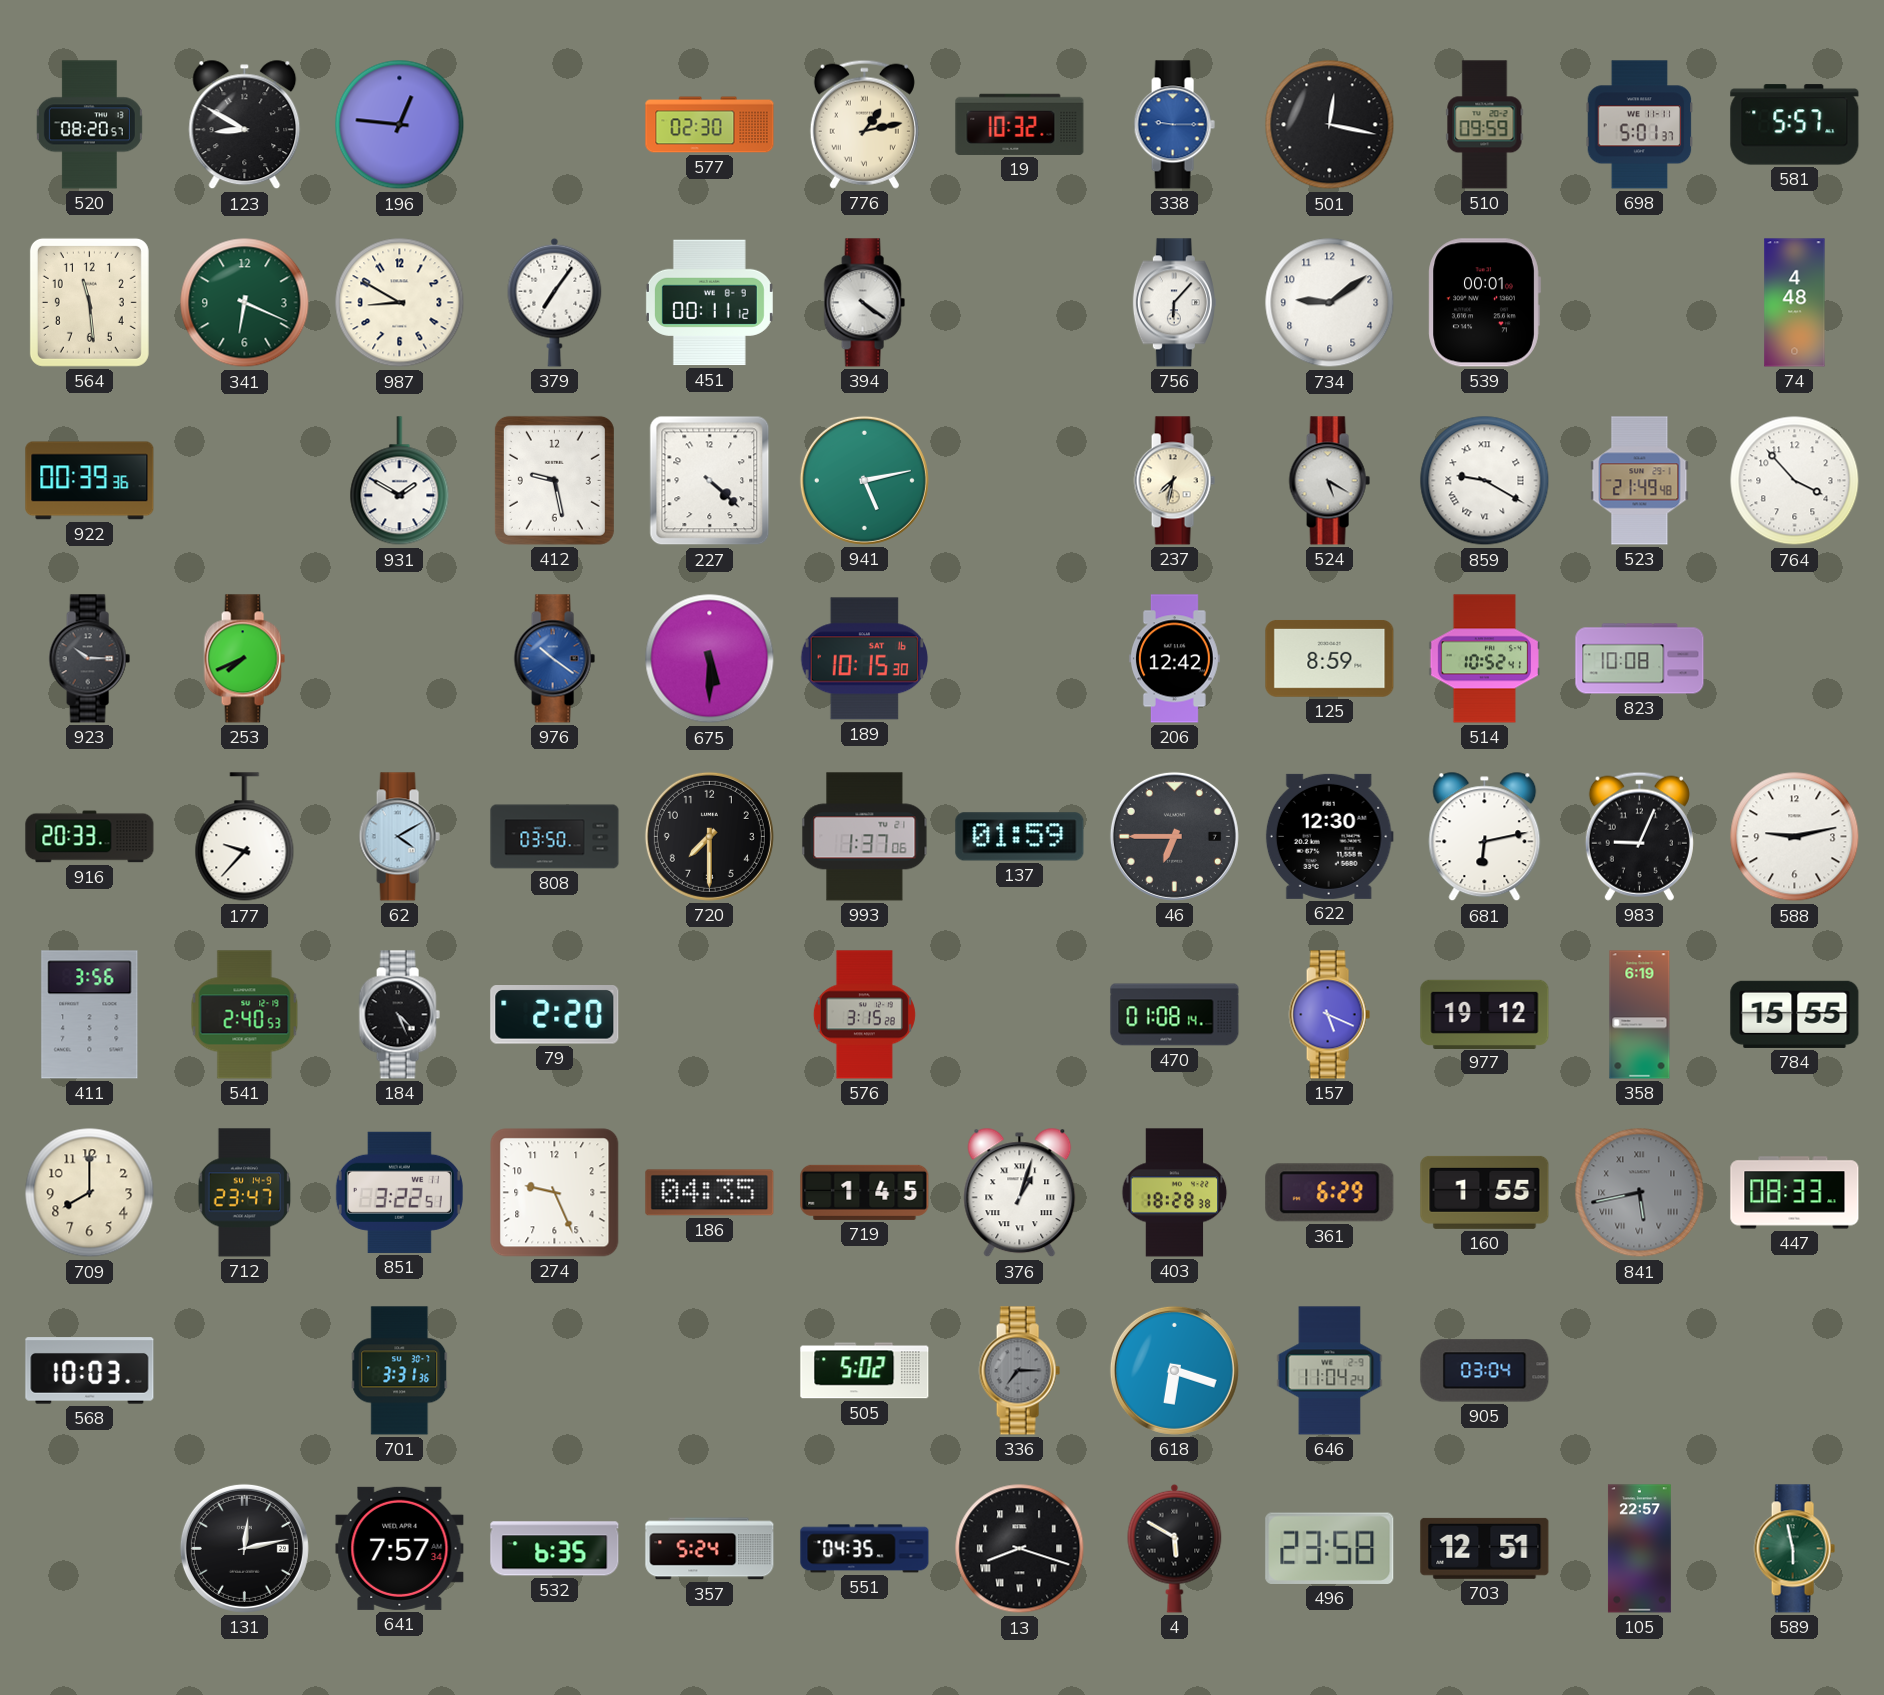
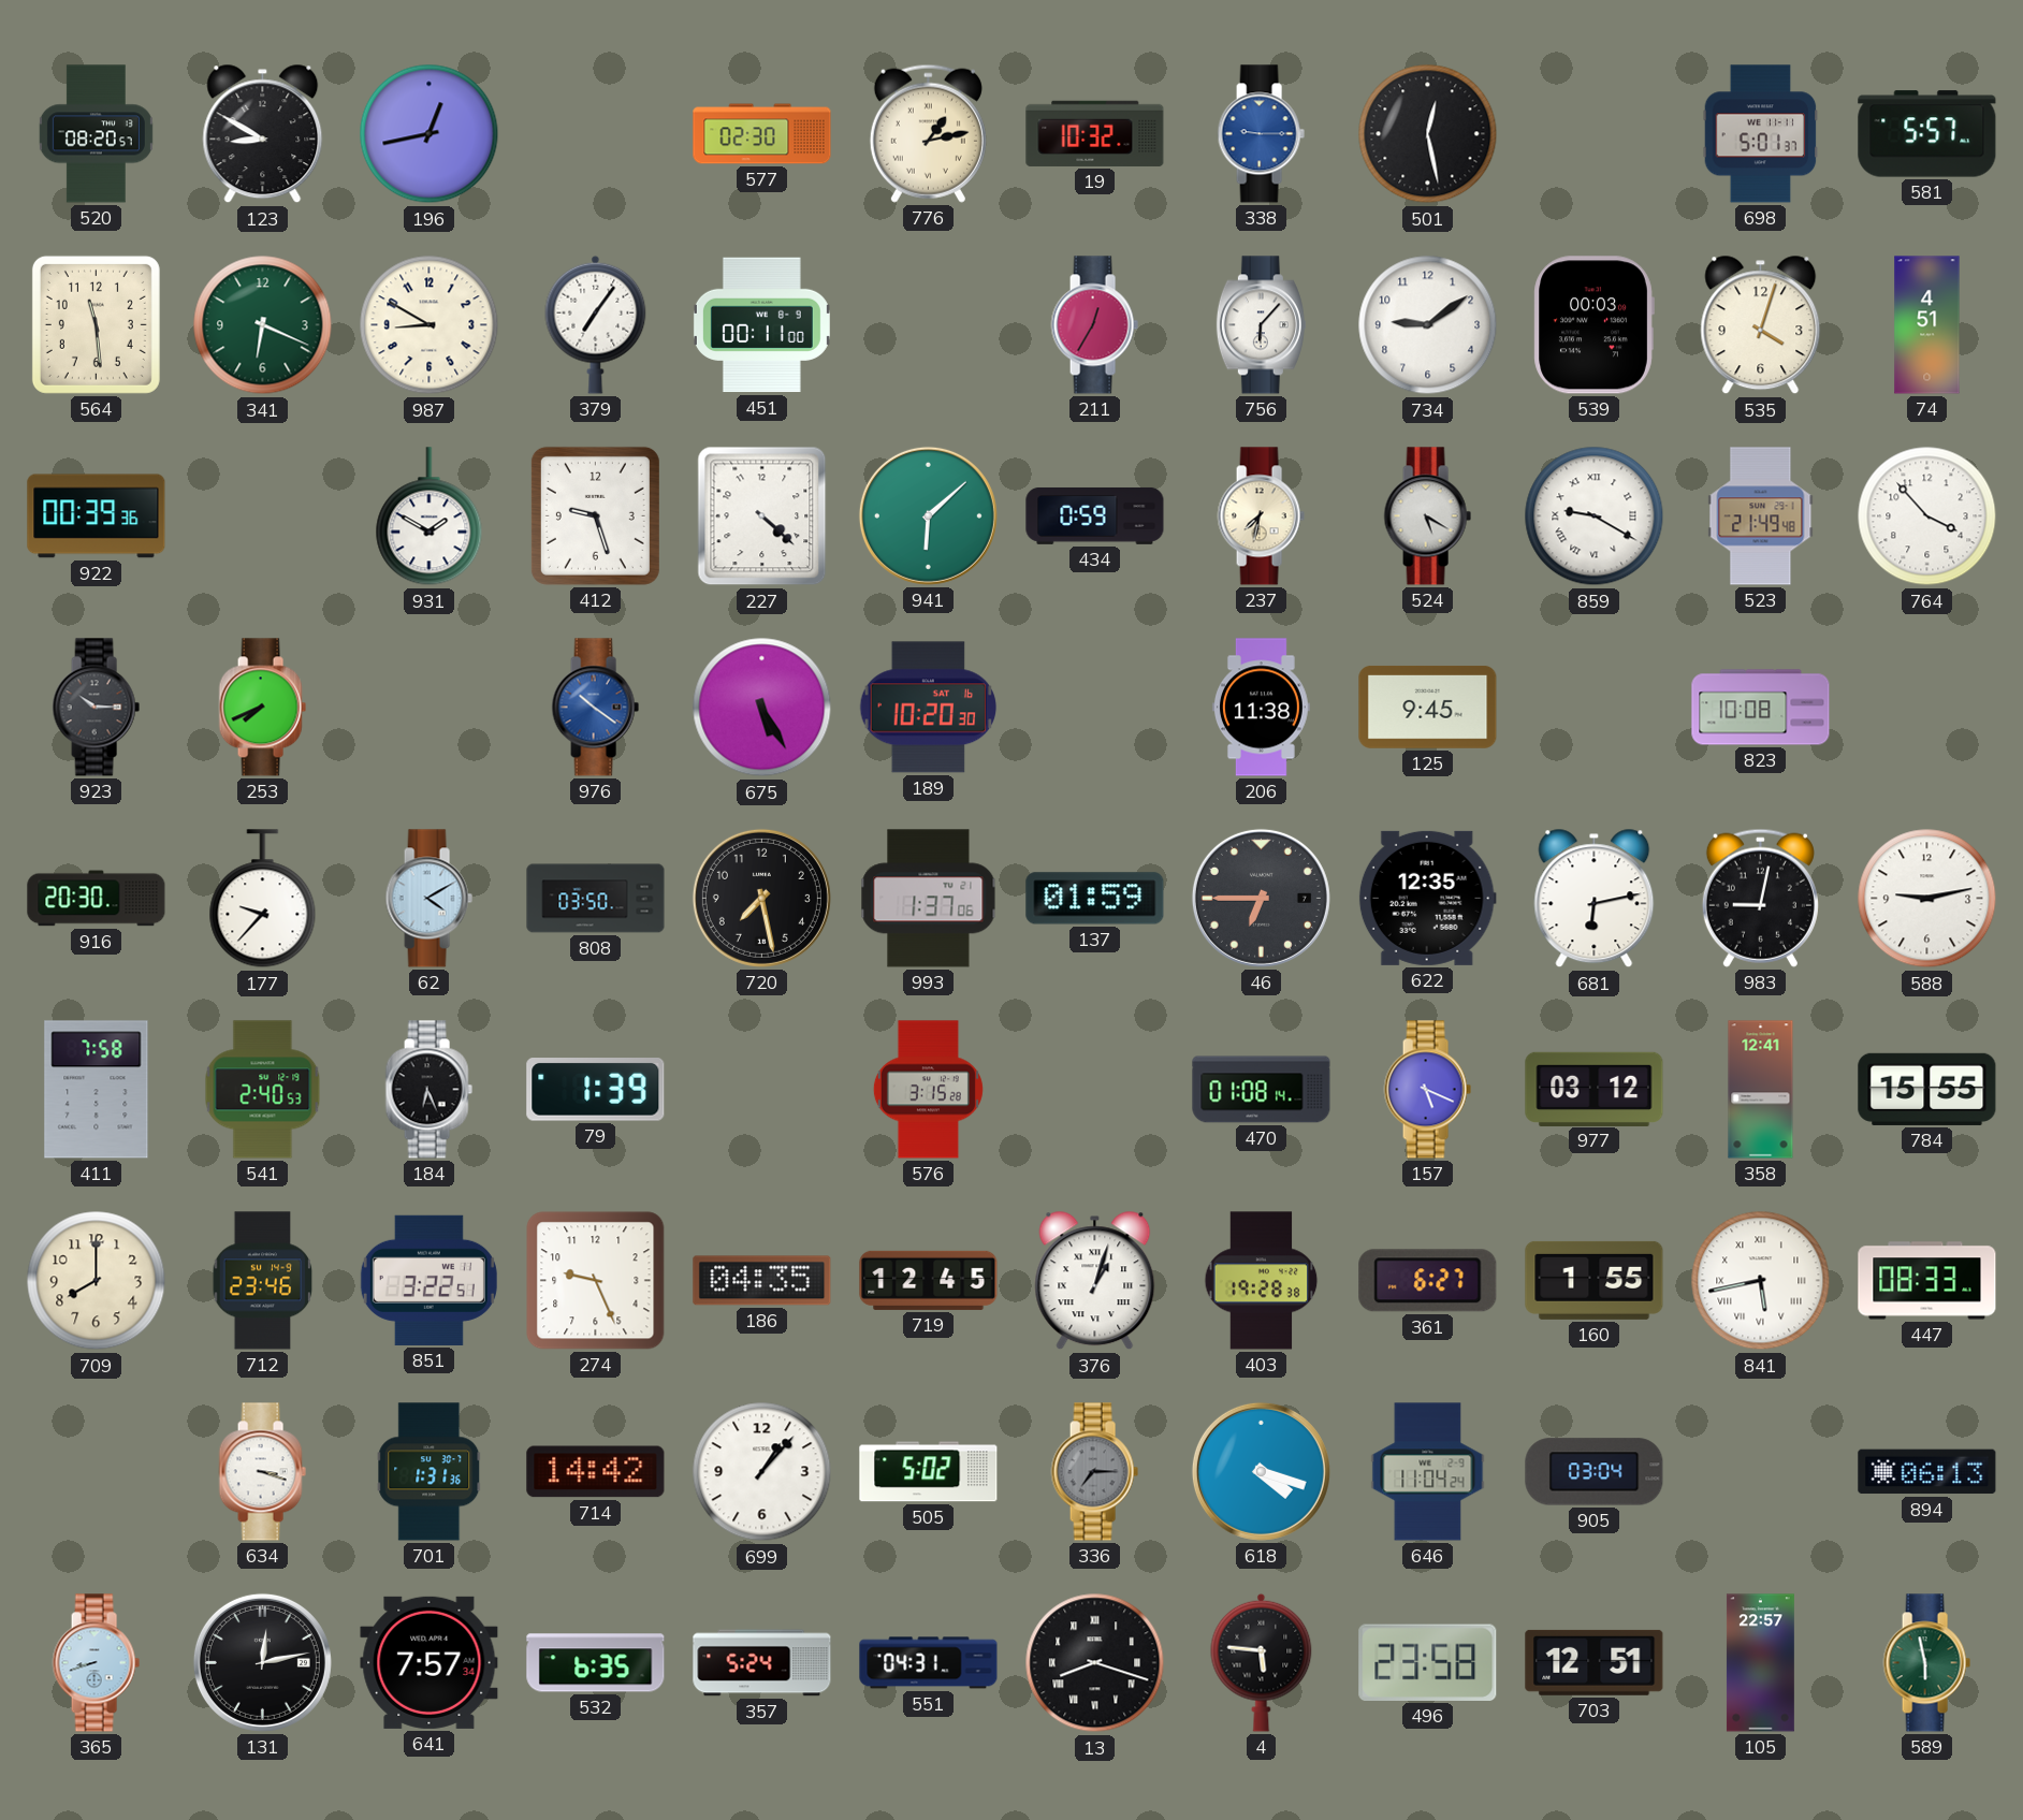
196: 12:46 -> 12:43 (430, 134)
501: 12:17 -> 12:28 (1428, 134)
510: 09:59 -> none (1485, 125)
451: 00:11:12 -> 00:11:00 (761, 325)
394: 4:21 -> none (864, 303)
211: none -> 12:35 (1094, 325)
539: 00:01 -> 00:03 (1593, 325)
535: none -> 4:03 (1761, 325)
74: 4:48 -> 4:51 (1927, 325)
412: 9:28 -> 9:27 (595, 515)
941: 5:13 -> 6:08 (928, 515)
434: none -> 0:59 (1095, 515)
675: 5:30 -> 5:25 (762, 708)
189: 10:15 -> 10:20 (929, 708)
206: 12:42 -> 11:38 (1262, 708)
125: 8:59 -> 9:45 (1428, 708)
514: 10:52 -> none (1484, 659)
916: 20:33 -> 20:30 (97, 899)
720: 7:30 -> 7:28 (761, 898)
622: 12:30 -> 12:35 (1427, 898)
983: 9:04 -> 9:02 (1760, 898)
411: 3:56 -> 7:58 (97, 1090)
184: 4:26 -> 6:26 (428, 1090)
79: 2:20 -> 1:39 (596, 1090)
977: 19:12 -> 03:12 (1595, 1089)
358: 6:19 -> 12:41 (1761, 1090)
712: 23:47 -> 23:46 (263, 1281)
719: 1:45 -> 12:45 (929, 1280)
403: 18:28 -> 19:28 (1262, 1281)
361: 6:29 -> 6:27 (1428, 1281)
841 dial: grey -> white (1761, 1281)
568: 10:03 -> none (90, 1371)
634: none -> 3:18 (262, 1472)
701: 3:31 -> 1:31 (430, 1472)
714: none -> 14:42 (596, 1472)
699: none -> 1:07 (762, 1472)
618: 6:18 -> 4:18 (1261, 1471)
894: none -> 06:13 (1927, 1472)
365: none -> 8:42 (96, 1663)
551: 04:35 -> 04:31 (929, 1663)
4: 5:50 -> 5:46 (1262, 1662)
